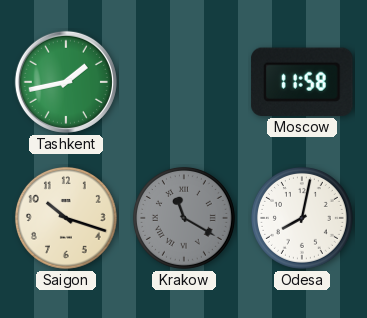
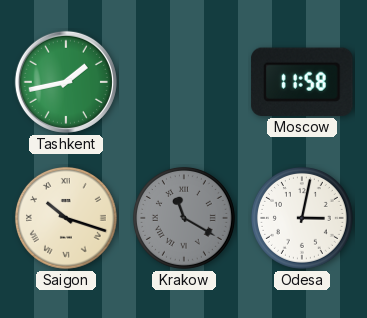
Saigon numerals: Arabic -> Roman (66, 218)
Odesa: 8:02 -> 3:02 (302, 218)
